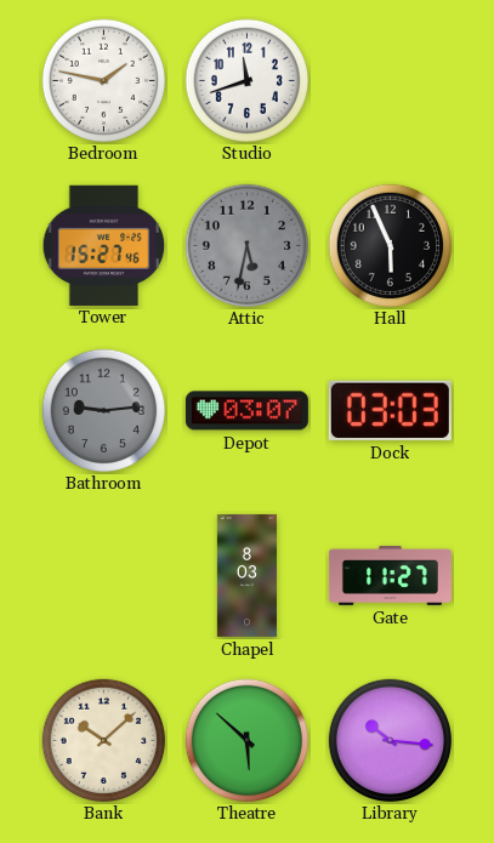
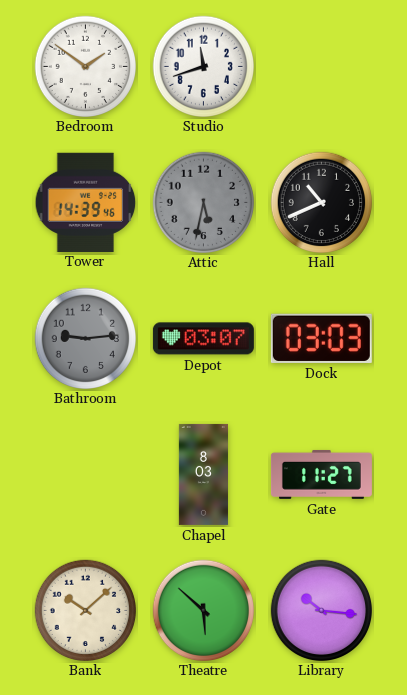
Bedroom: 1:47 -> 1:51 (85, 66)
Tower: 15:27 -> 14:39 (86, 202)
Hall: 5:56 -> 10:41 (321, 202)
